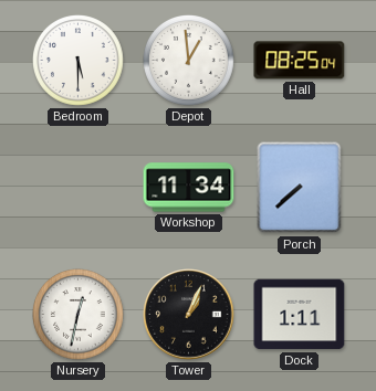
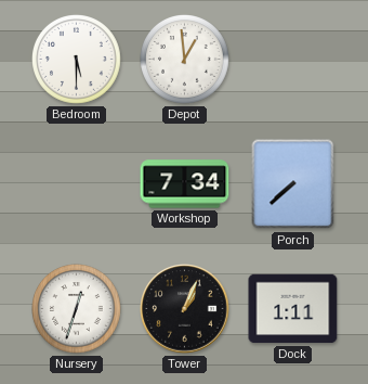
Hall: 08:25 -> none (300, 61)
Workshop: 11:34 -> 7:34 (185, 184)
Nursery: 12:32 -> 12:33 (77, 309)
